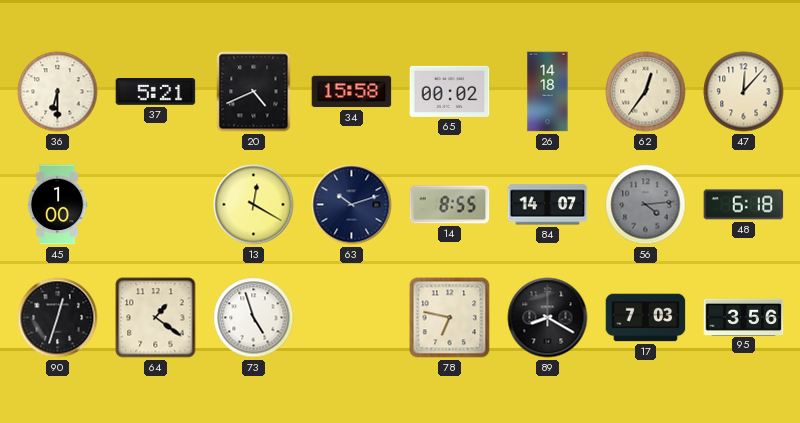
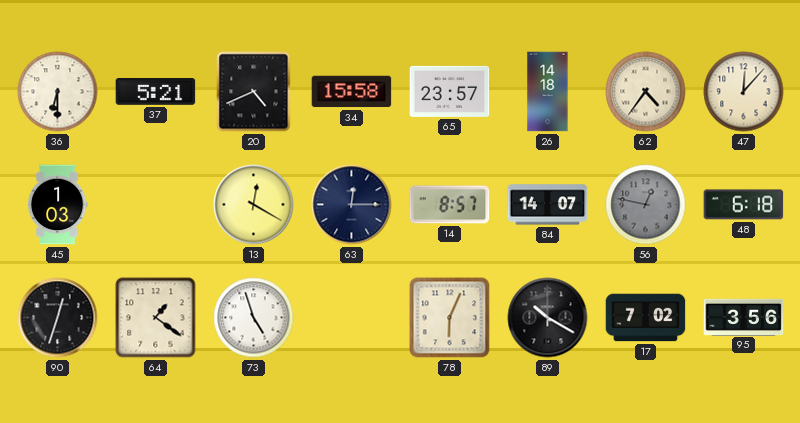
65: 00:02 -> 23:57 (450, 91)
62: 12:36 -> 4:36 (646, 92)
45: 1:00 -> 1:03 (57, 205)
63: 10:12 -> 12:15 (352, 205)
14: 8:55 -> 8:57 (450, 205)
56: 4:14 -> 12:47 (646, 205)
78: 6:47 -> 6:04 (450, 318)
89: 8:20 -> 10:20 (548, 318)
17: 7:03 -> 7:02 (646, 318)
